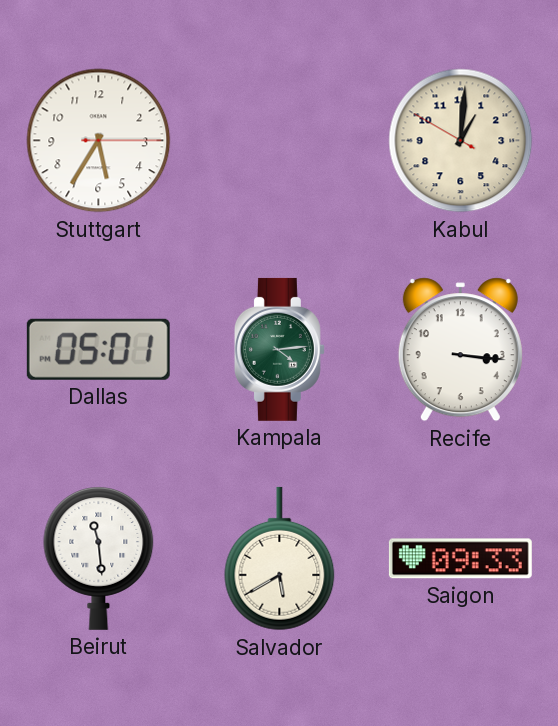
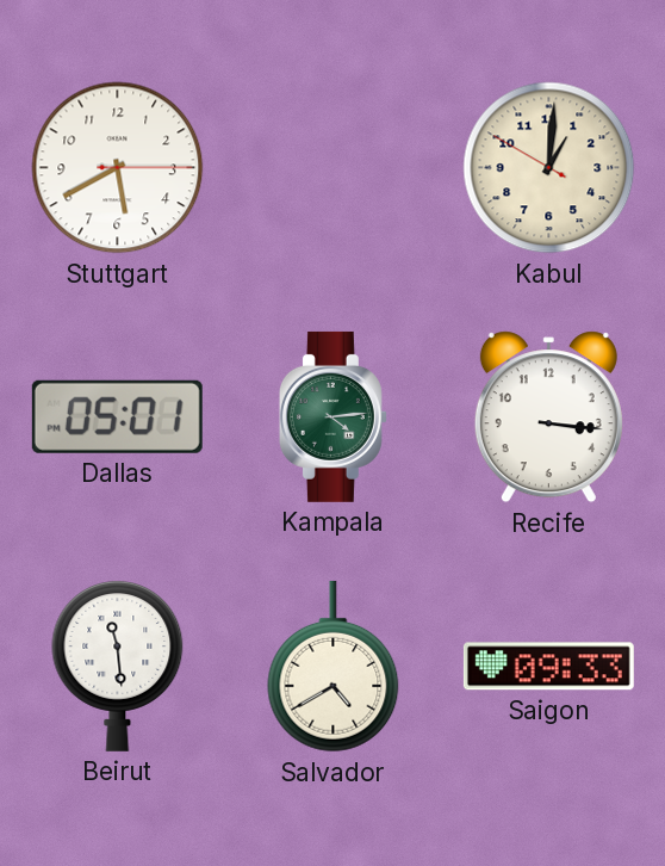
Stuttgart: 5:35 -> 5:40 (118, 168)
Salvador: 5:40 -> 4:40 (334, 667)
